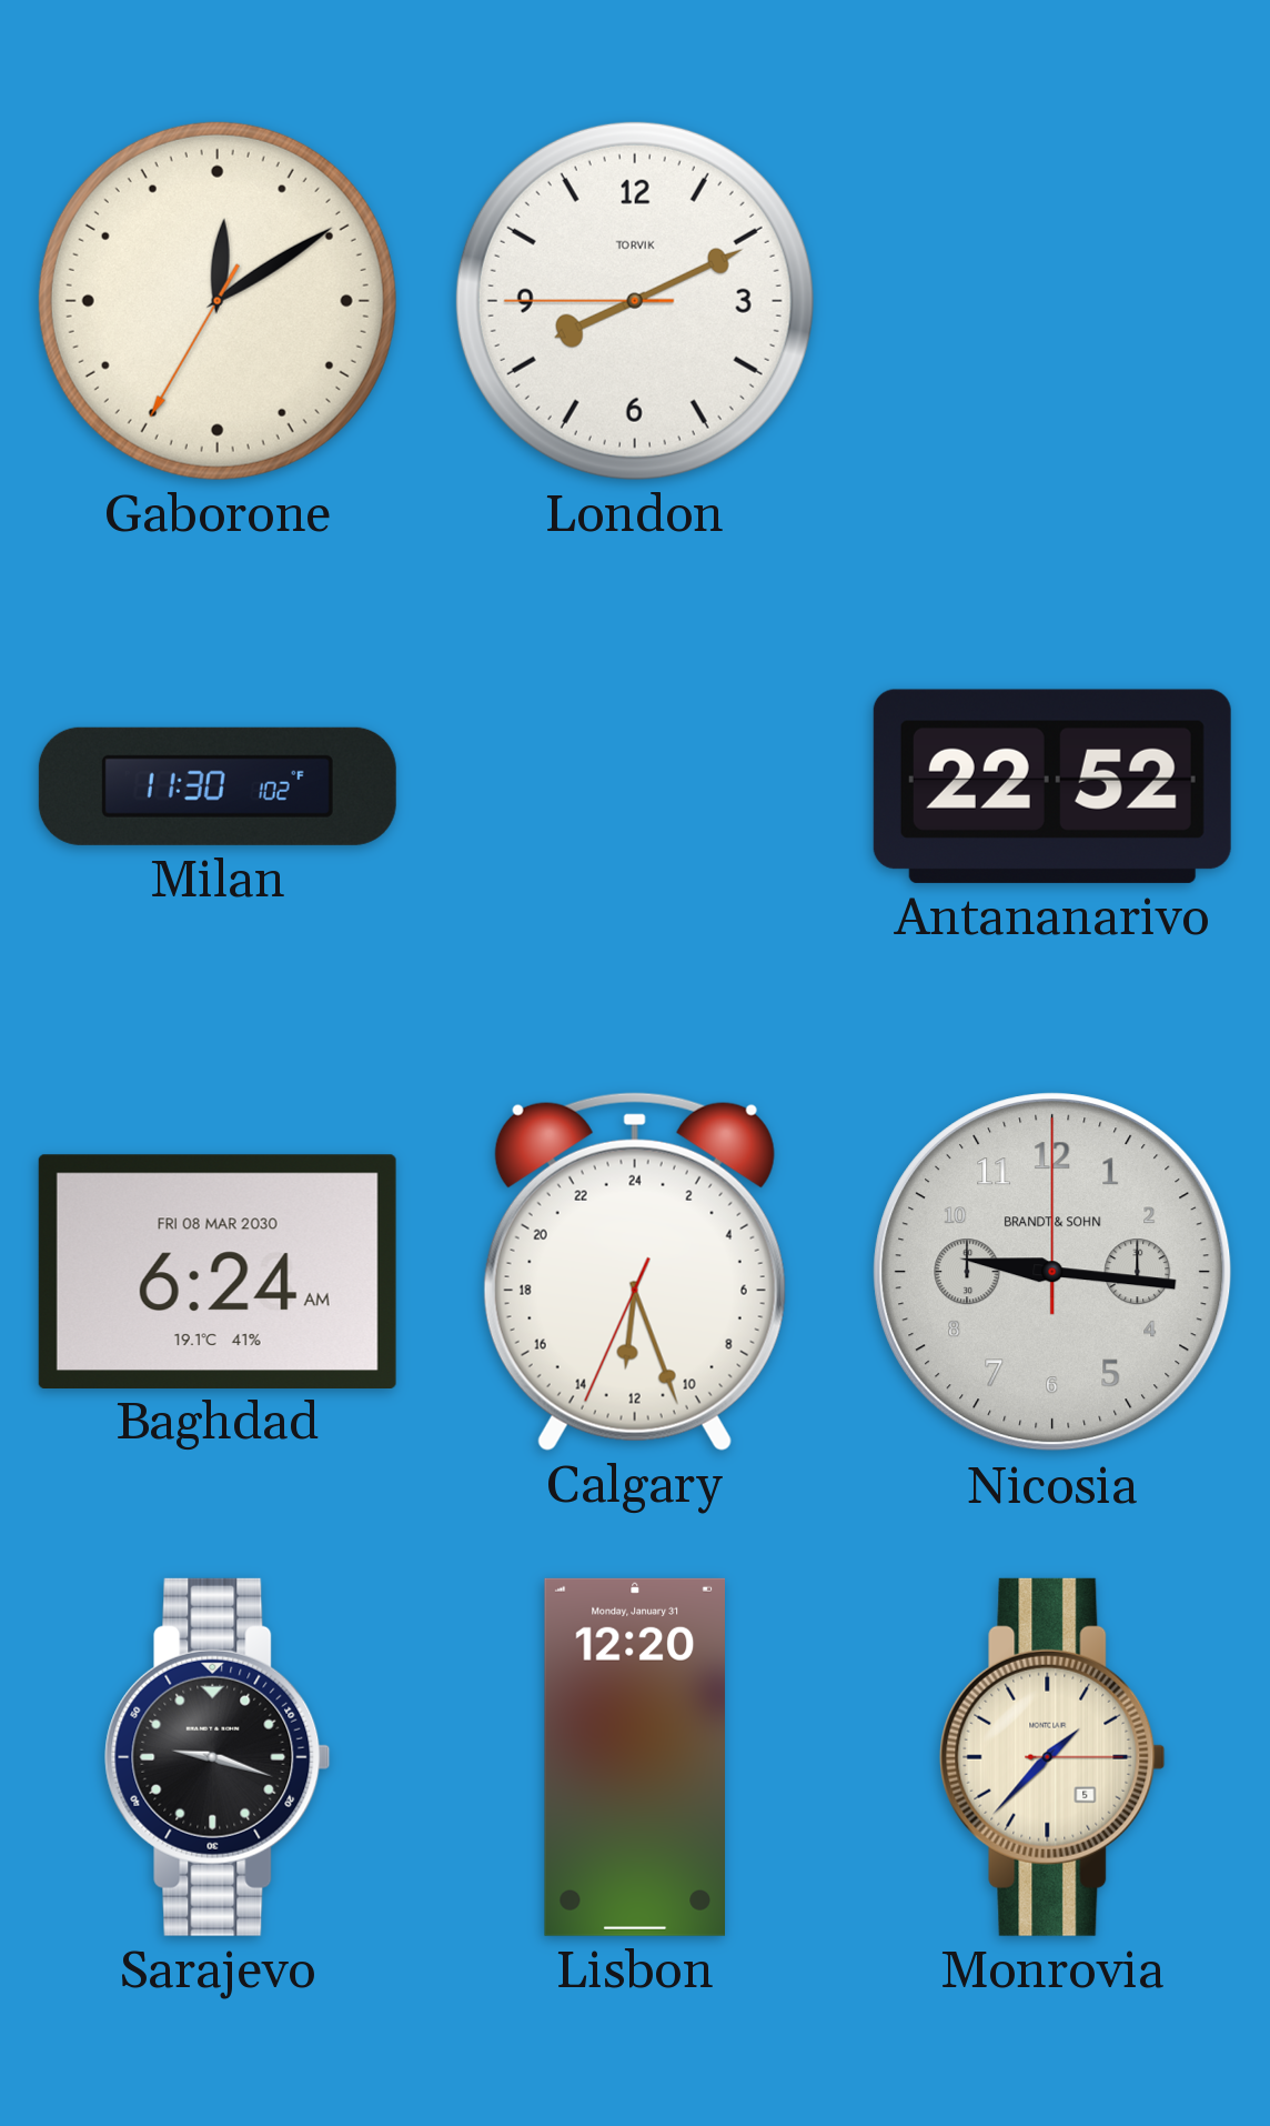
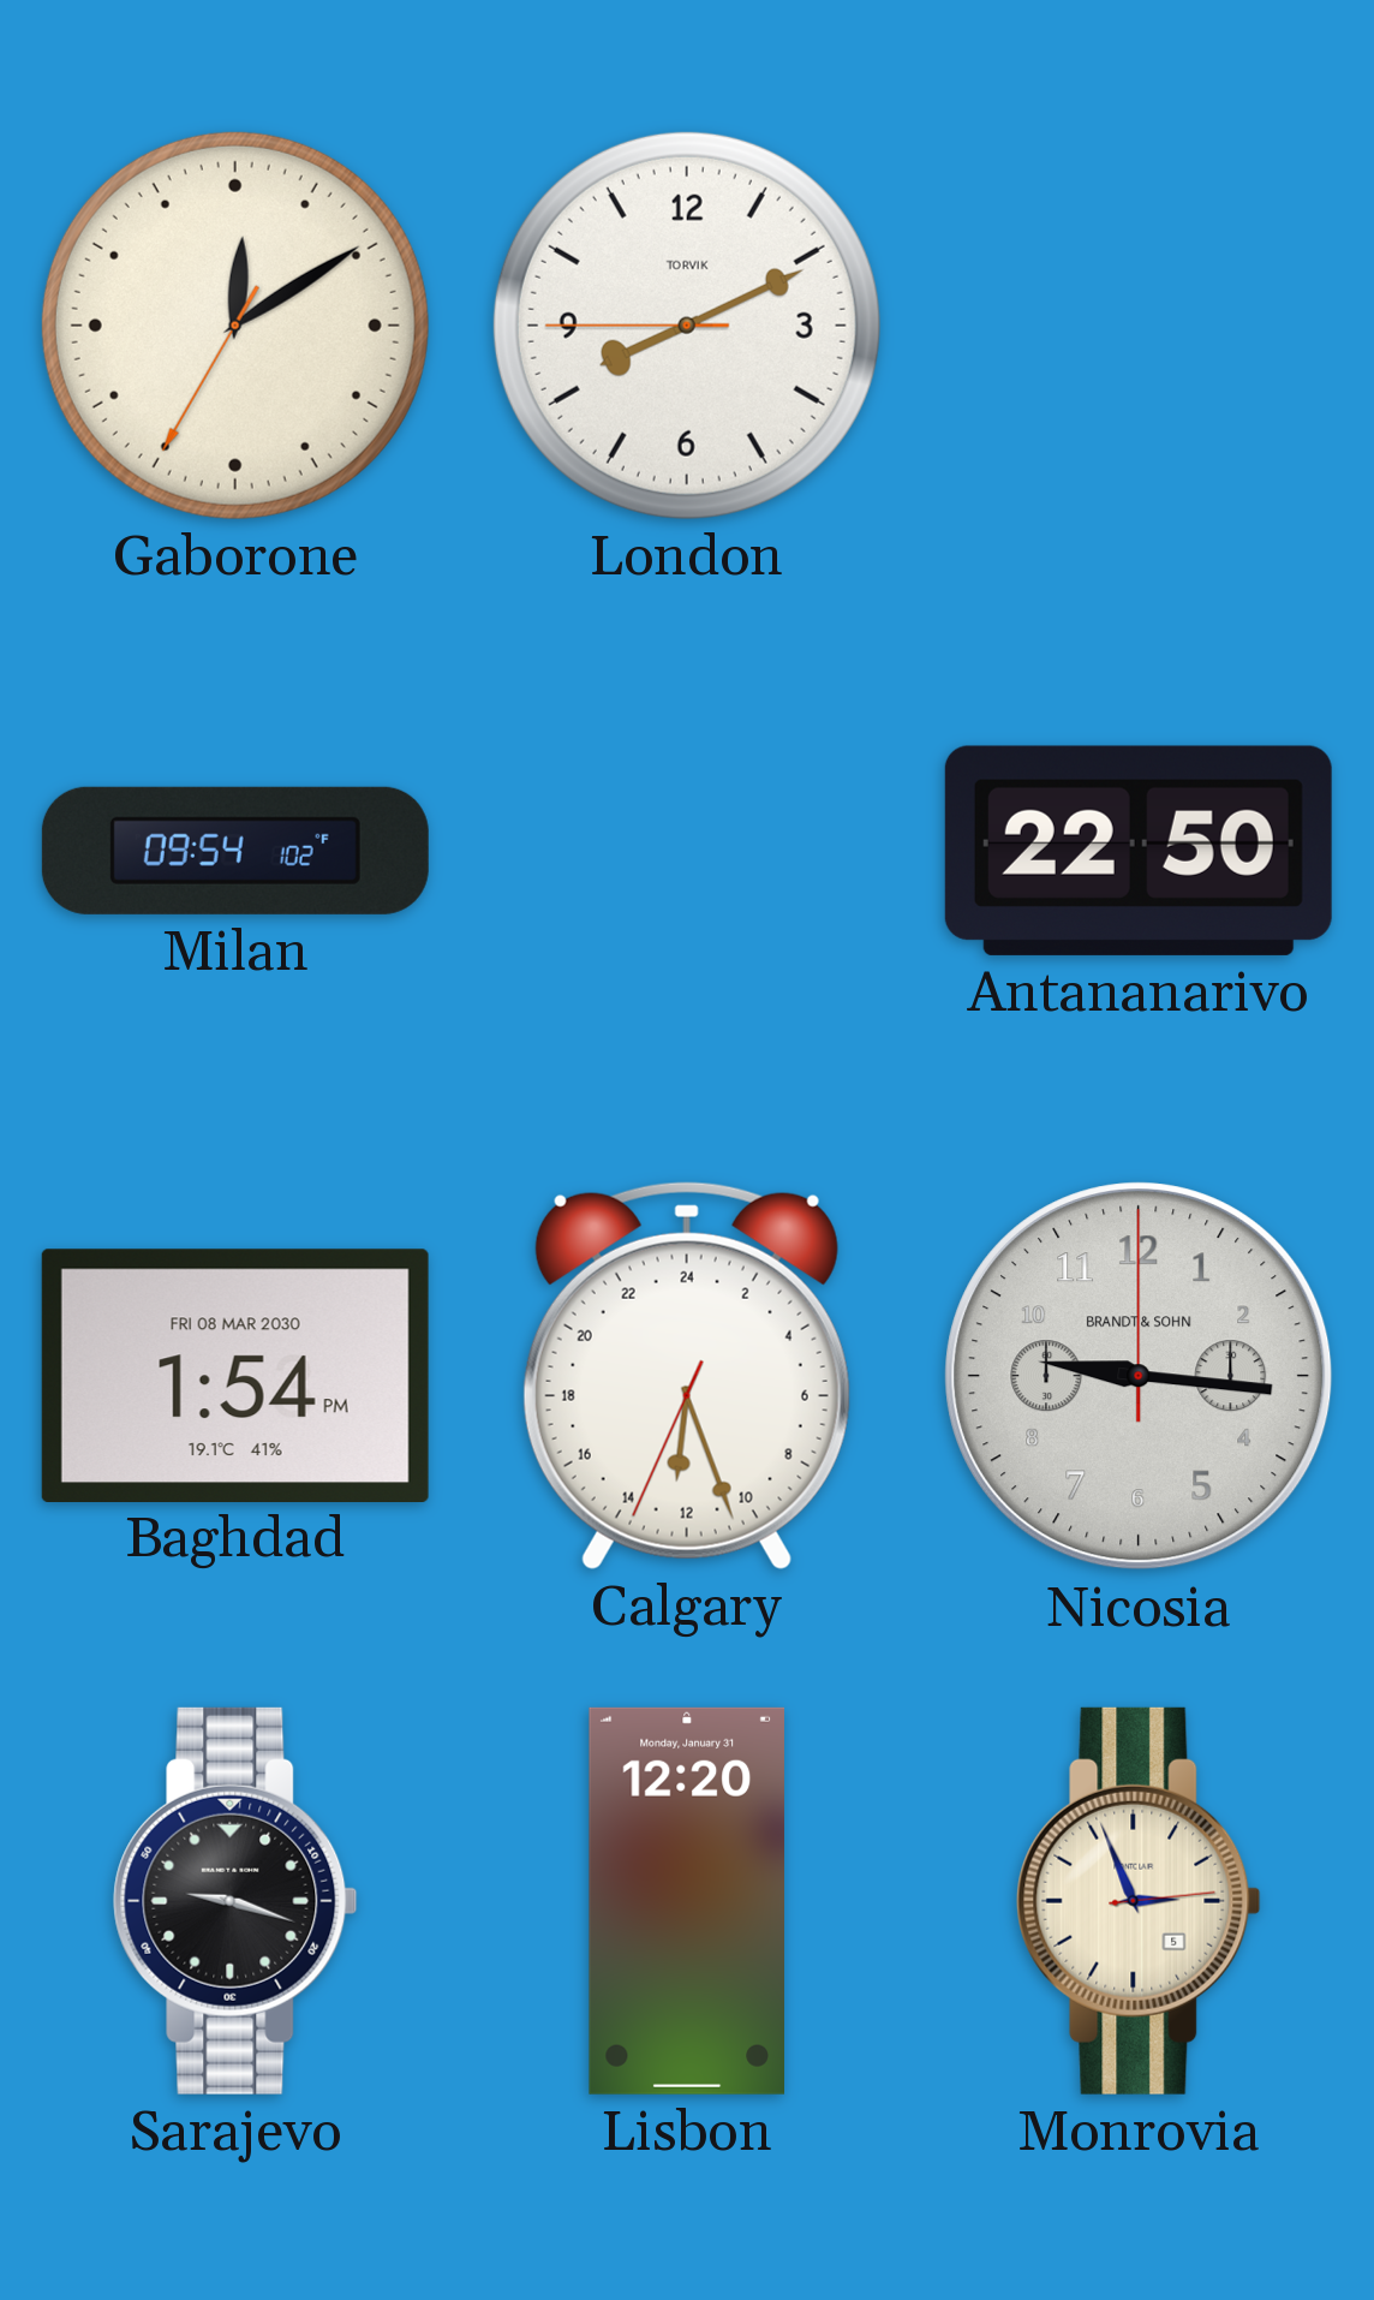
Milan: 11:30 -> 09:54 (235, 851)
Antananarivo: 22:52 -> 22:50 (1139, 851)
Baghdad: 6:24 -> 1:54 (235, 1375)
Monrovia: 1:37 -> 2:56 (1139, 1901)
